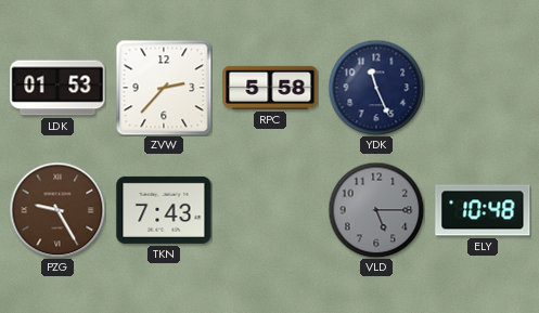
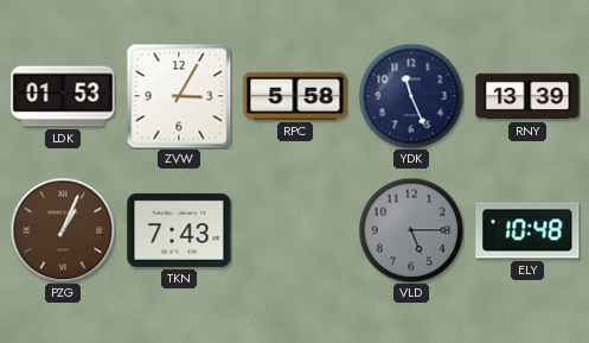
ZVW: 2:37 -> 3:05 (179, 96)
RNY: none -> 13:39 (527, 96)
PZG: 9:25 -> 1:04 (63, 230)
